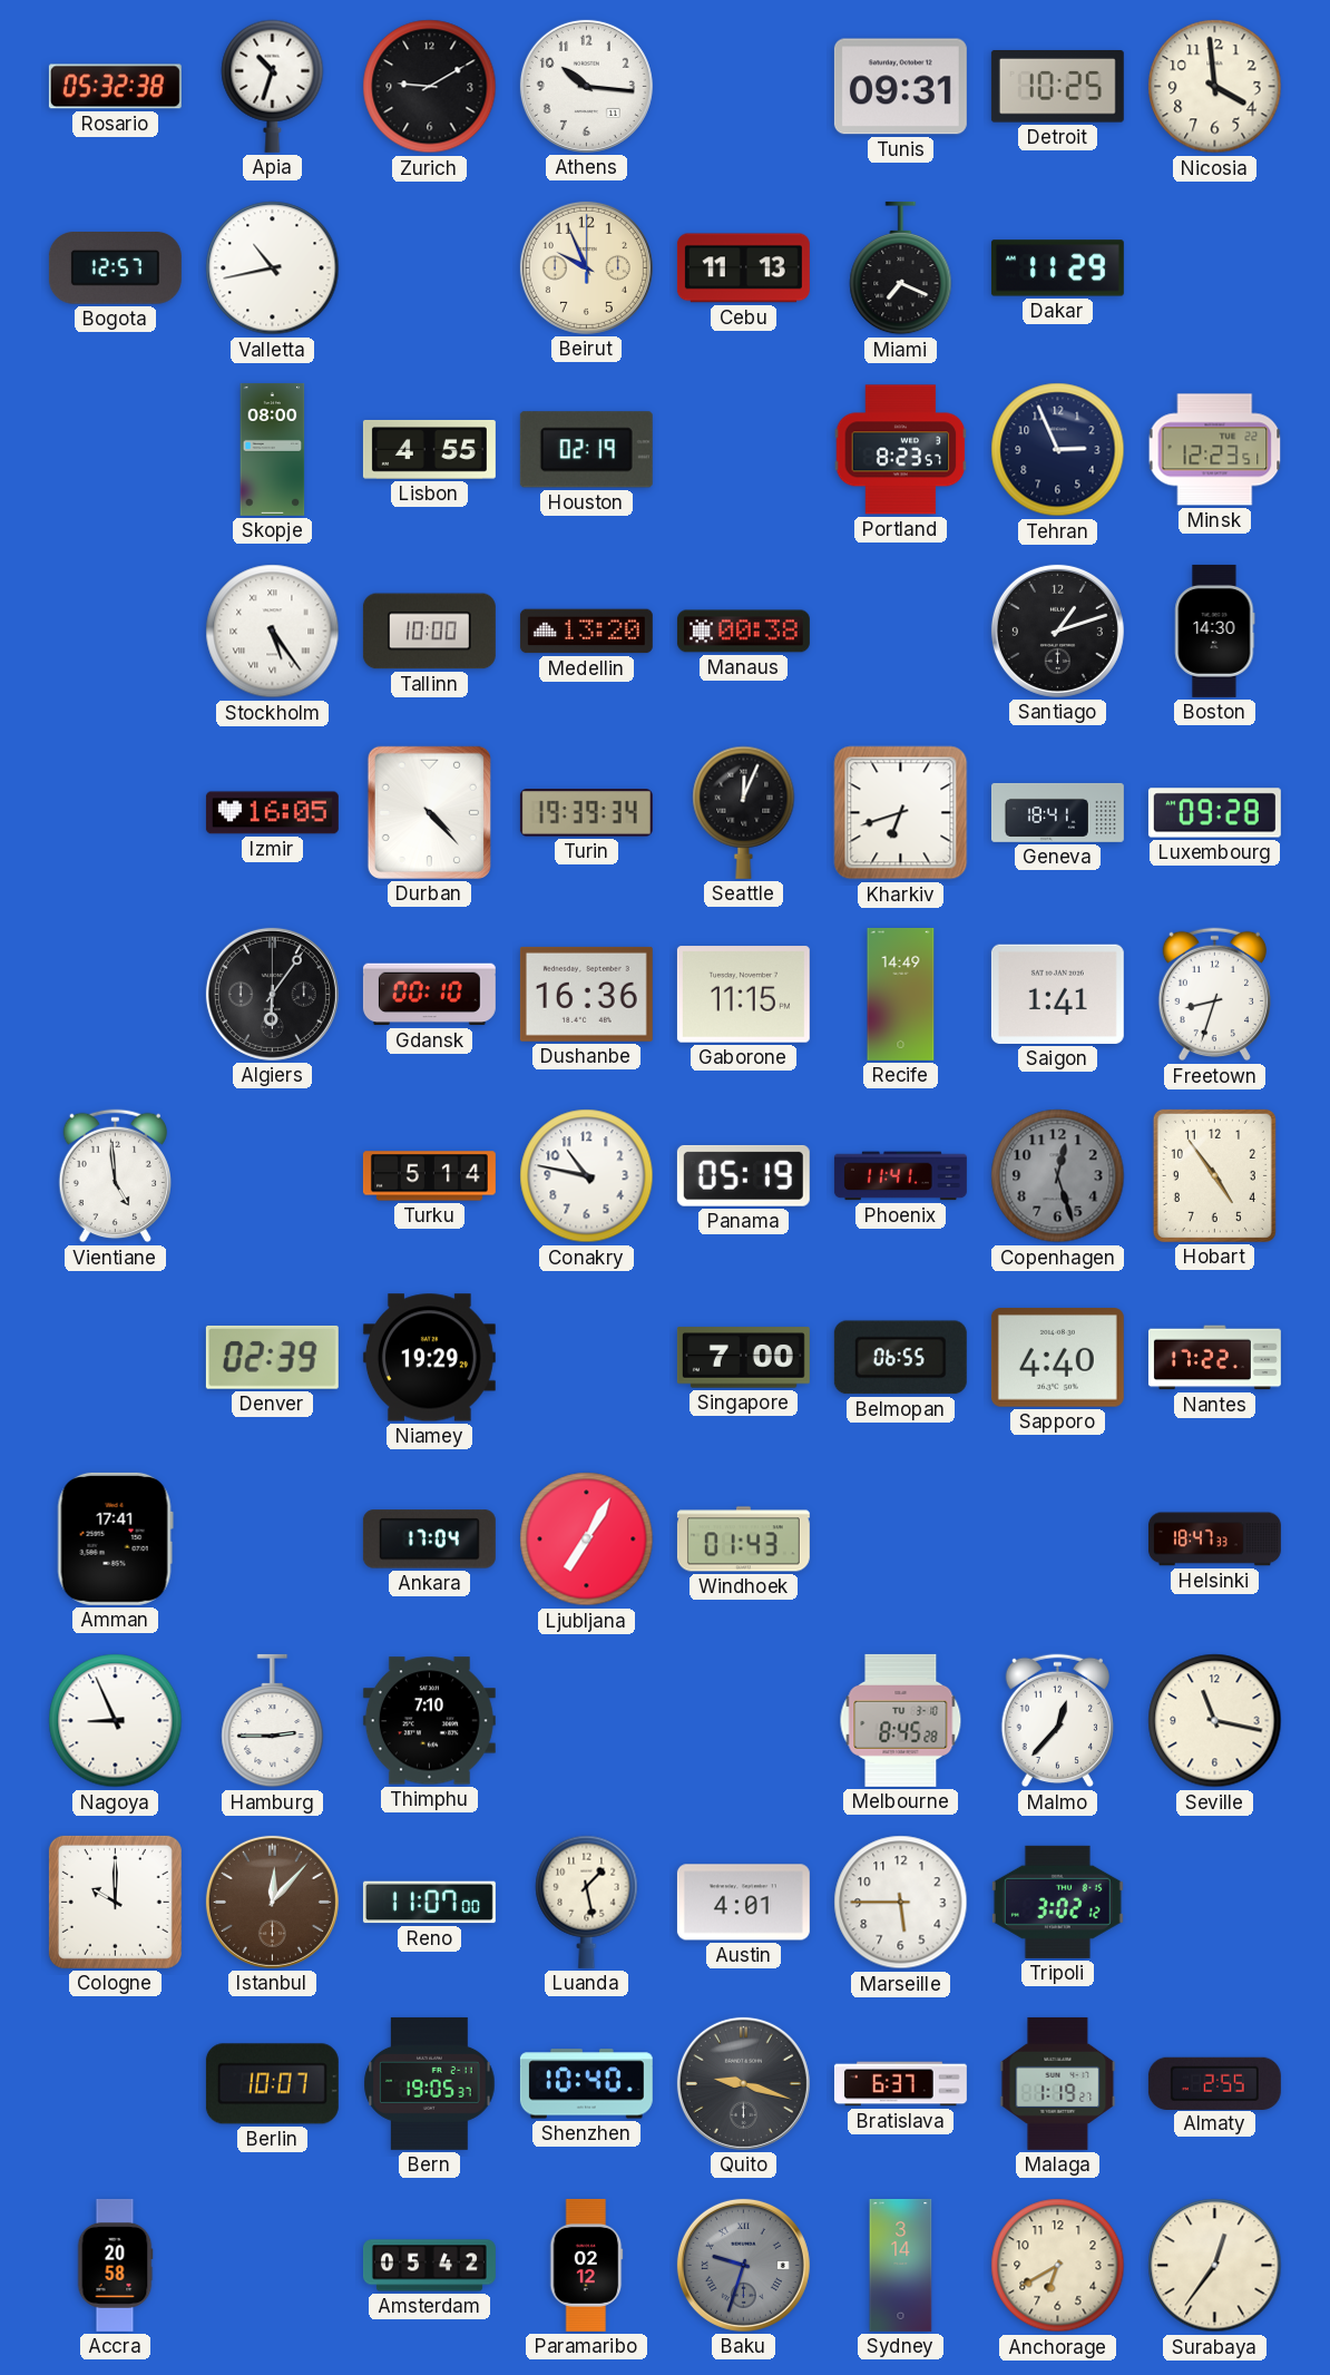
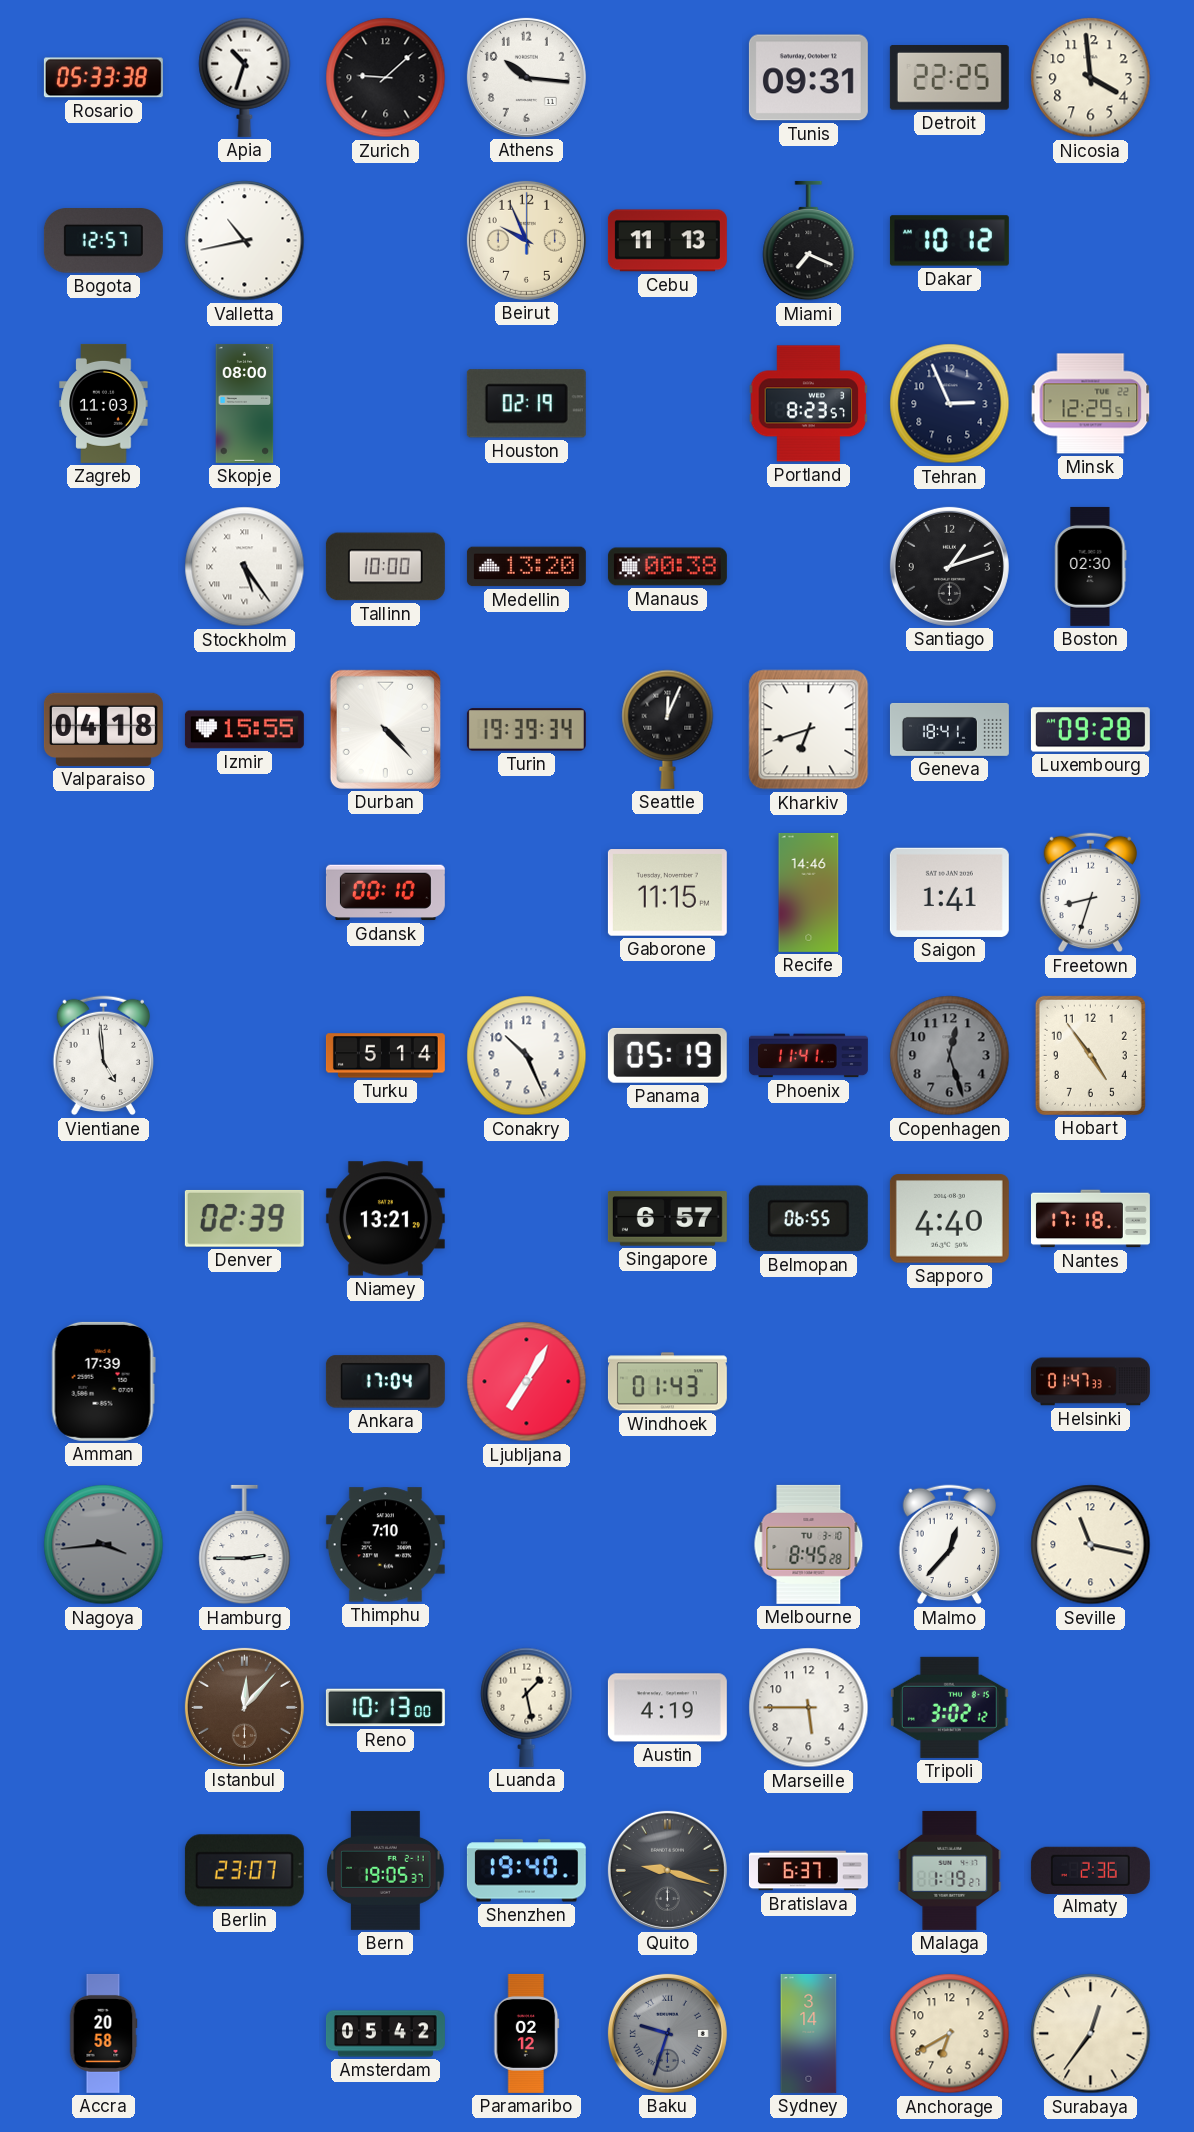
Rosario: 05:32 -> 05:33 (103, 78)
Zurich: 9:10 -> 9:08 (386, 78)
Detroit: 10:25 -> 22:25 (949, 78)
Dakar: 11:29 -> 10:12 (949, 241)
Zagreb: none -> 11:03 (104, 403)
Lisbon: 4:55 -> none (429, 449)
Minsk: 12:23 -> 12:29 (1091, 404)
Boston: 14:30 -> 02:30 (1091, 566)
Valparaiso: none -> 04:18 (103, 729)
Izmir: 16:05 -> 15:55 (244, 730)
Algiers: 6:06 -> none (272, 994)
Dushanbe: 16:36 -> none (586, 994)
Recife: 14:49 -> 14:46 (809, 892)
Conakry: 10:47 -> 10:26 (527, 1056)
Niamey: 19:29 -> 13:21 (385, 1219)
Singapore: 7:00 -> 6:57 (667, 1219)
Nantes: 17:22 -> 17:18 (1090, 1219)
Amman: 17:41 -> 17:39 (103, 1381)
Helsinki: 18:47 -> 01:47 (1090, 1382)
Nagoya: 8:56 -> 3:44 (104, 1545)
Nagoya dial: white -> grey (104, 1545)
Cologne: 10:00 -> none (115, 1902)
Reno: 11:07 -> 10:13 (385, 1708)
Austin: 4:01 -> 4:19 (667, 1708)
Berlin: 10:07 -> 23:07 (244, 1871)
Shenzhen: 10:40 -> 19:40 (526, 1871)
Almaty: 2:55 -> 2:36 (1090, 1870)
